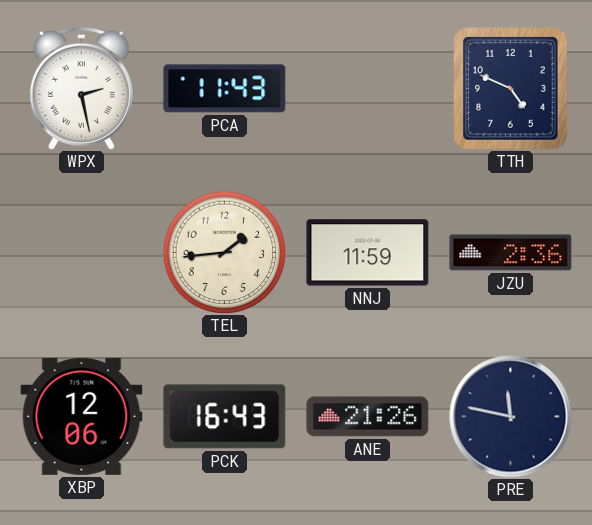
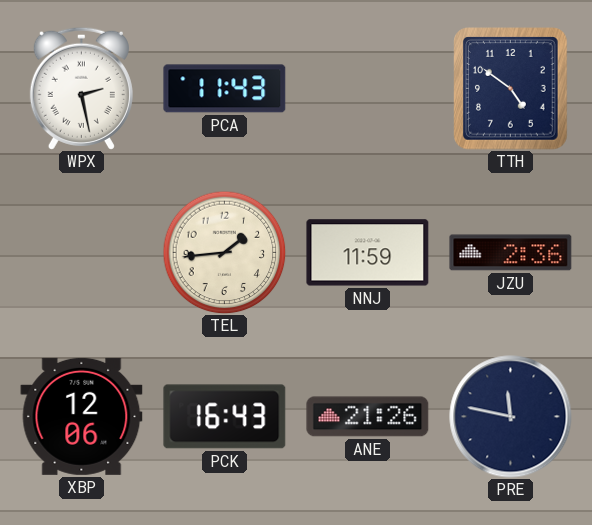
TTH: 4:49 -> 4:51 (511, 89)
